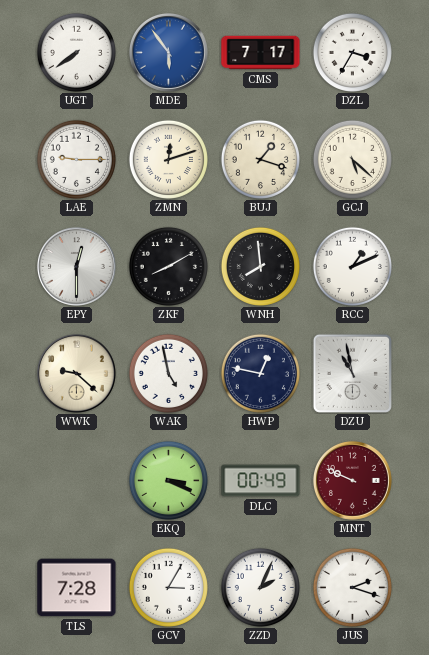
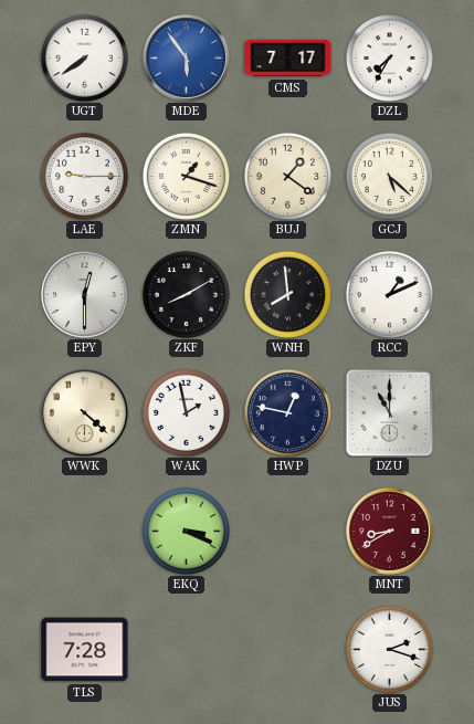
DZL: 3:35 -> 7:35 (389, 57)
ZMN: 12:12 -> 1:18 (186, 176)
BUJ: 1:18 -> 1:21 (287, 176)
WWK: 9:22 -> 4:22 (84, 412)
WAK: 4:58 -> 1:58 (186, 412)
DZU: 10:58 -> 11:00 (389, 412)
DLC: 00:49 -> none (261, 481)
MNT: 9:49 -> 8:40 (389, 531)
GCV: 3:05 -> none (168, 587)
ZZD: 2:04 -> none (260, 587)
